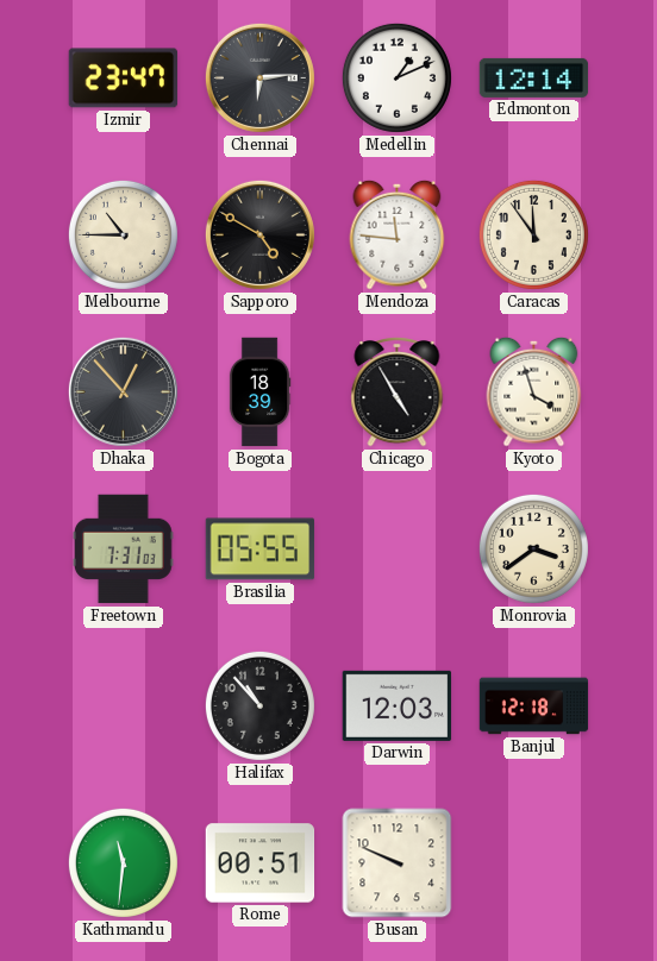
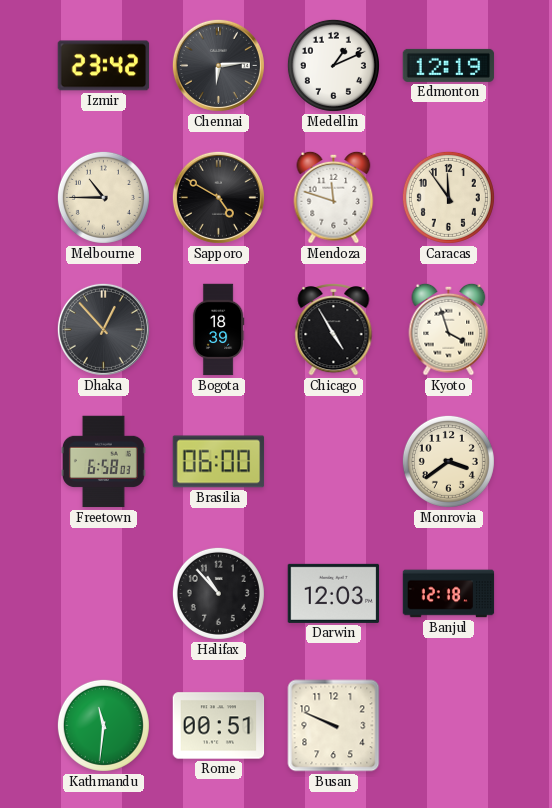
Izmir: 23:47 -> 23:42 (104, 66)
Edmonton: 12:14 -> 12:19 (449, 65)
Mendoza: 11:46 -> 11:48 (334, 197)
Freetown: 7:31 -> 6:58 (103, 462)
Brasilia: 05:55 -> 06:00 (219, 462)
